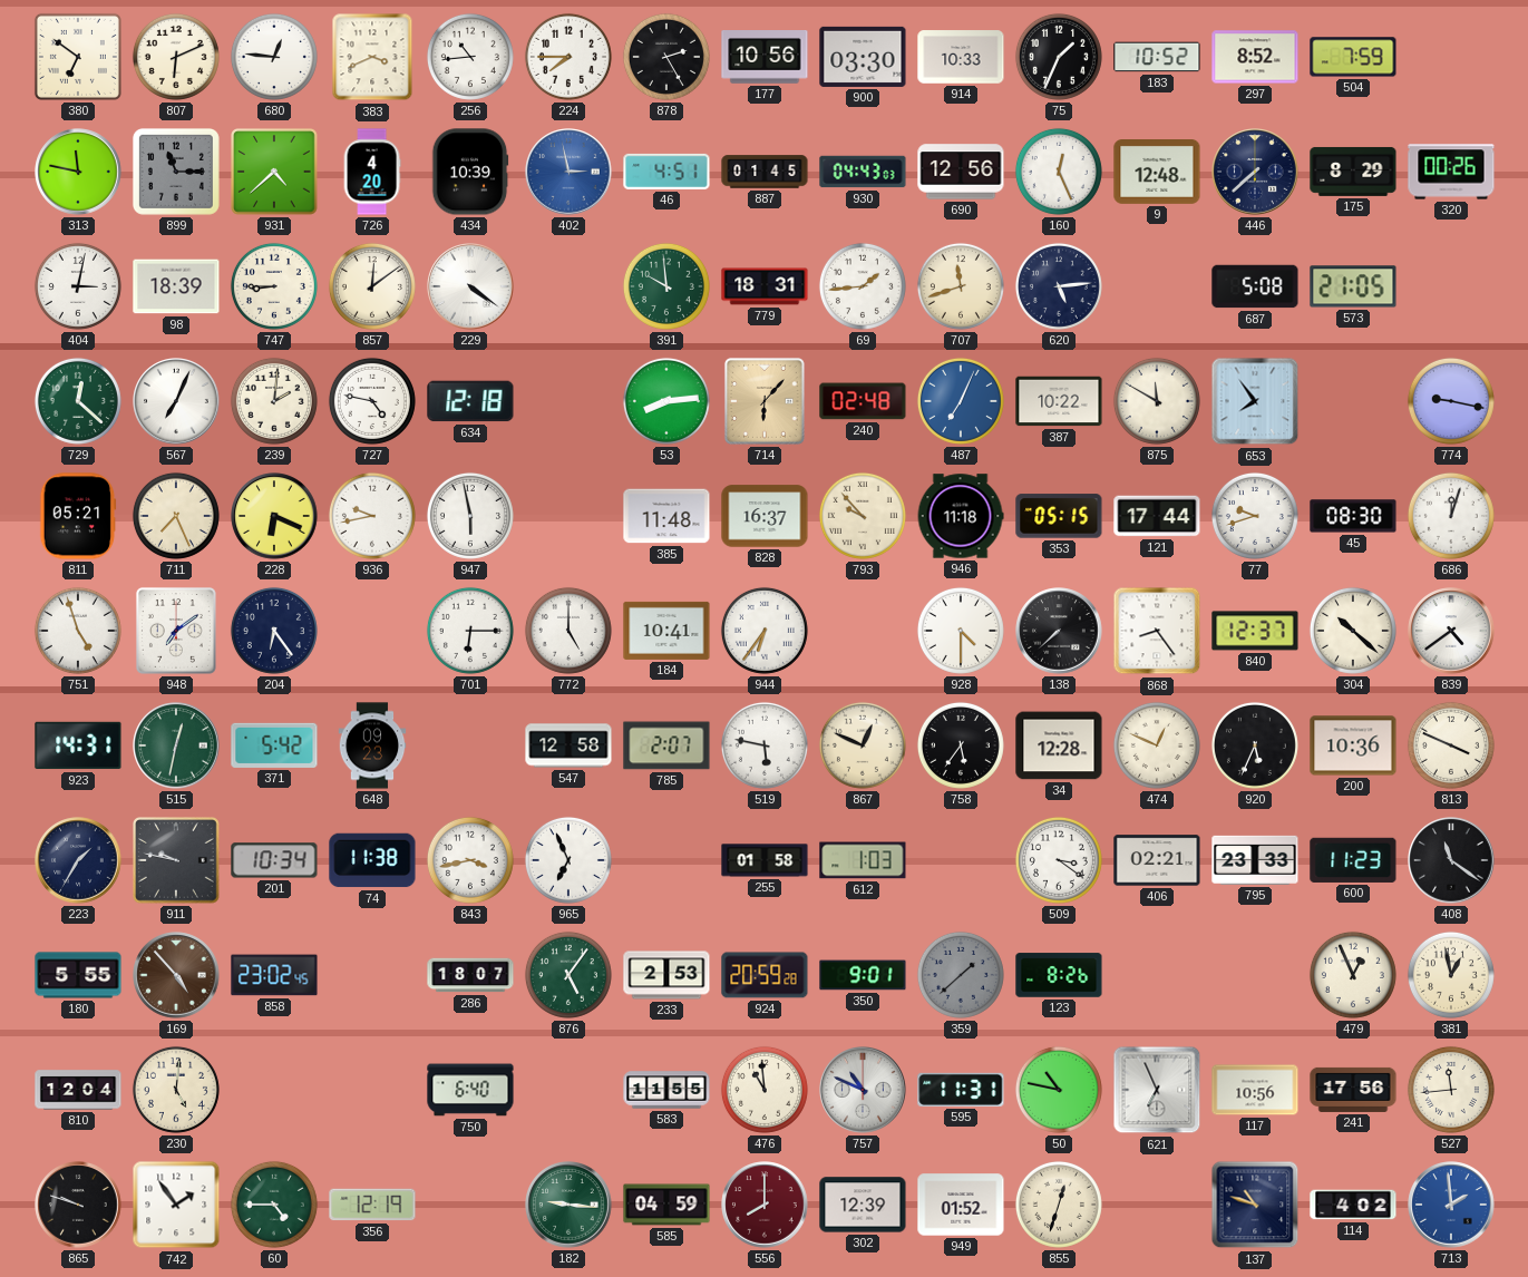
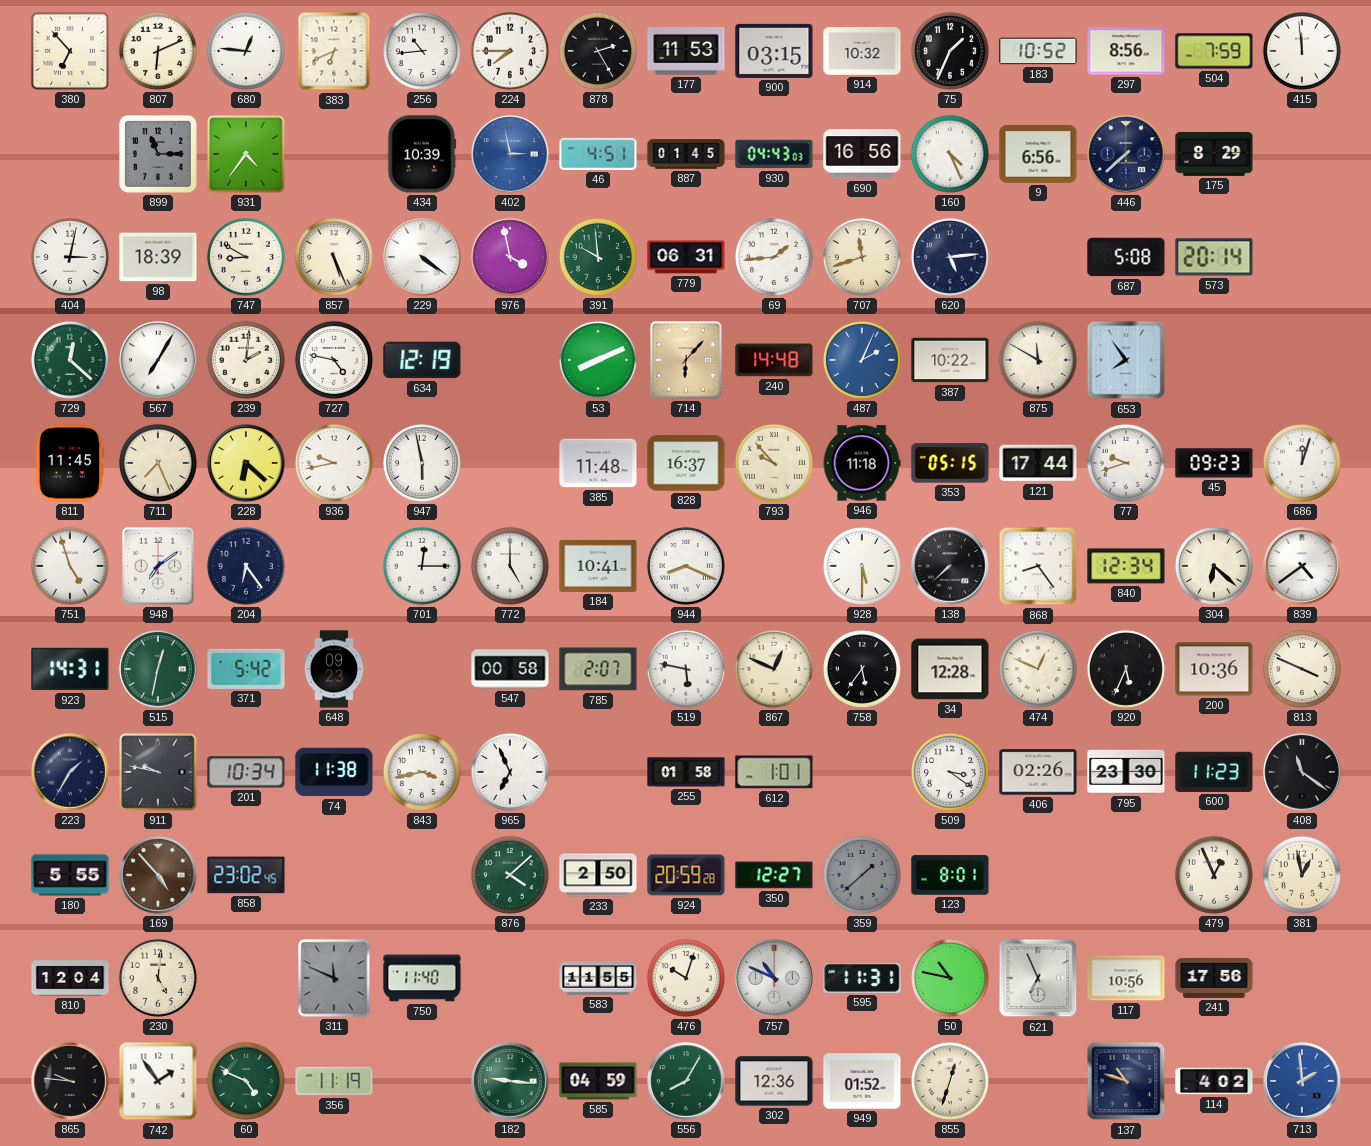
380: 6:51 -> 6:53 (70, 51)
383: 3:41 -> 6:41 (334, 51)
177: 10:56 -> 11:53 (686, 51)
900: 03:30 -> 03:15 (774, 51)
914: 10:33 -> 10:32 (862, 51)
297: 8:52 -> 8:56 (1126, 51)
415: none -> 11:59 (1302, 51)
313: 11:47 -> none (78, 172)
931: 4:38 -> 4:36 (246, 154)
726: 4:20 -> none (372, 172)
690: 12:56 -> 16:56 (862, 154)
160: 12:26 -> 4:26 (950, 154)
9: 12:48 -> 6:56 (1038, 155)
320: 00:26 -> none (1451, 172)
747: 8:45 -> 8:50 (246, 257)
857: 12:09 -> 5:26 (334, 257)
976: none -> 3:58 (510, 257)
779: 18:31 -> 06:31 (686, 257)
573: 21:05 -> 20:14 (1214, 257)
567: 7:04 -> 7:05 (158, 360)
634: 12:18 -> 12:19 (422, 360)
53: 8:14 -> 8:11 (598, 360)
240: 02:48 -> 14:48 (774, 360)
487: 7:04 -> 2:04 (862, 360)
774: 9:17 -> none (1451, 401)
811: 05:21 -> 11:45 (70, 463)
228: 6:19 -> 6:22 (246, 463)
45: 08:30 -> 09:23 (1214, 463)
701: 6:15 -> 12:15 (422, 566)
944: 6:36 -> 8:19 (686, 566)
928: 4:30 -> 5:30 (862, 566)
840: 12:37 -> 12:34 (1126, 566)
304: 10:22 -> 6:22 (1214, 566)
547: 12:58 -> 00:58 (510, 669)
612: 1:03 -> 1:01 (774, 772)
406: 02:21 -> 02:26 (1038, 772)
795: 23:33 -> 23:30 (1126, 772)
286: 18:07 -> none (470, 975)
876: 5:06 -> 4:08 (510, 875)
233: 2:53 -> 2:50 (598, 875)
350: 9:01 -> 12:27 (774, 875)
123: 8:26 -> 8:01 (950, 875)
311: none -> 11:49 (334, 978)
750: 6:40 -> 11:40 (422, 978)
476: 10:59 -> 10:03 (686, 978)
527: 11:44 -> none (1451, 1090)
865: 9:48 -> 9:46 (70, 1081)
60: 4:45 -> 4:49 (246, 1081)
356: 12:19 -> 11:19 (334, 1081)
556: 8:00 -> 8:05 (686, 1081)
556 dial: burgundy -> green (686, 1081)
302: 12:39 -> 12:36 (774, 1081)
